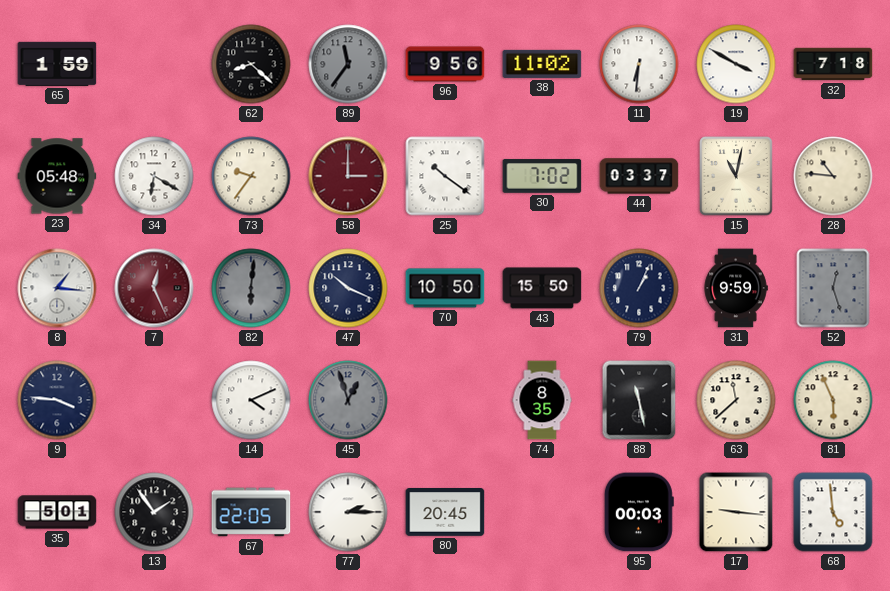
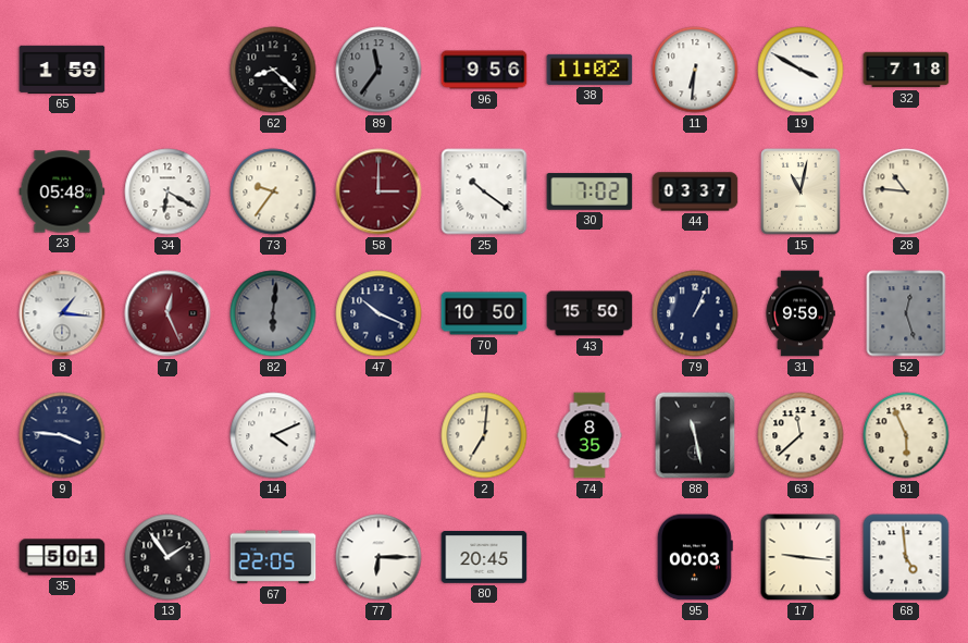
45: 12:57 -> none (348, 400)
2: none -> 7:01 (484, 435)
77: 2:15 -> 6:15 (378, 557)
